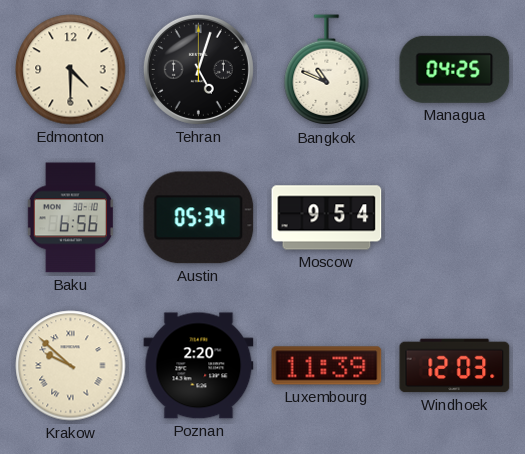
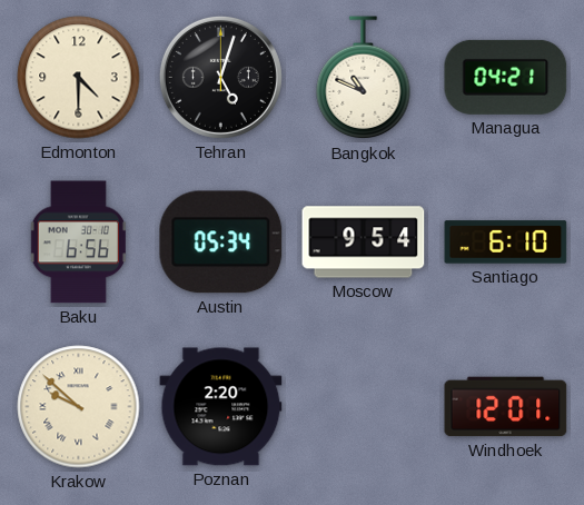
Managua: 04:25 -> 04:21 (506, 77)
Santiago: none -> 6:10 (506, 242)
Luxembourg: 11:39 -> none (327, 366)
Windhoek: 12:03 -> 12:01 (506, 407)
